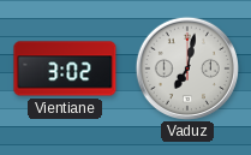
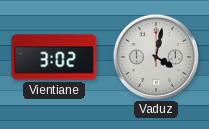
Vaduz: 7:02 -> 4:02 (155, 56)
